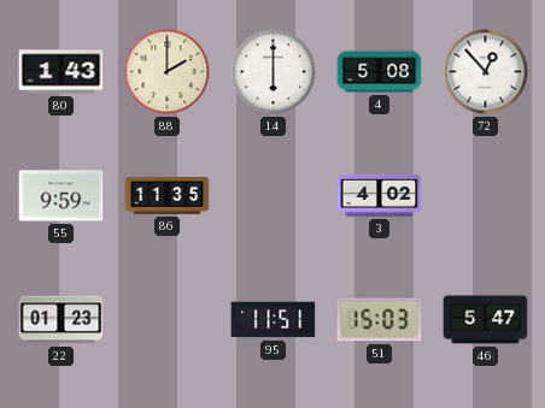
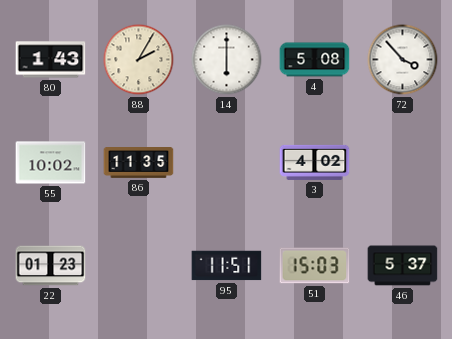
88: 2:00 -> 2:05 (139, 60)
72: 12:53 -> 3:53 (403, 60)
55: 9:59 -> 10:02 (51, 163)
46: 5:47 -> 5:37 (403, 266)
